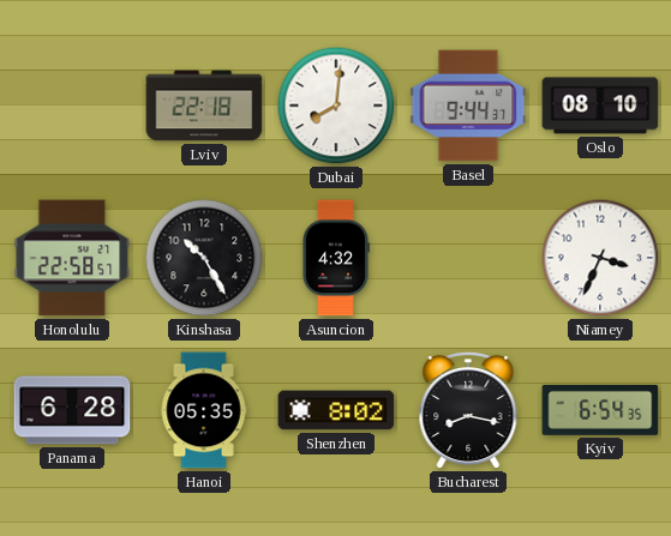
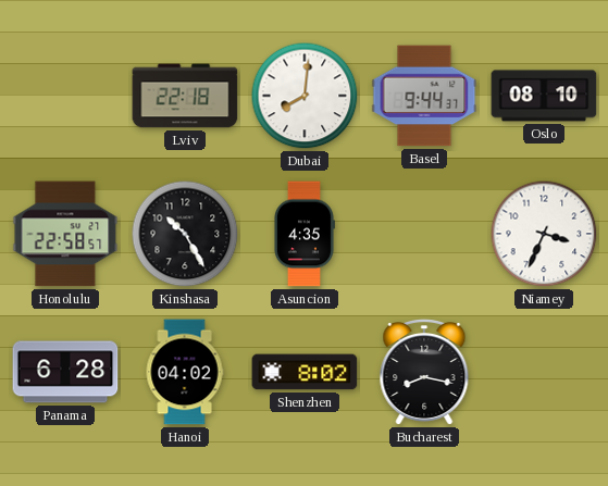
Asuncion: 4:32 -> 4:35 (303, 234)
Hanoi: 05:35 -> 04:02 (185, 372)
Kyiv: 6:54 -> none (600, 410)
